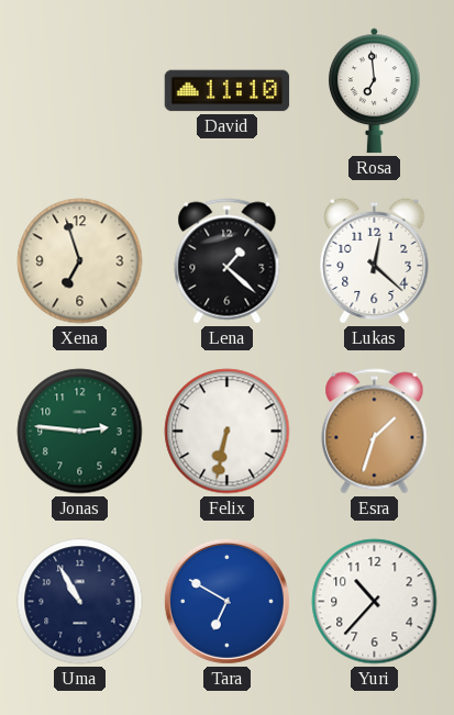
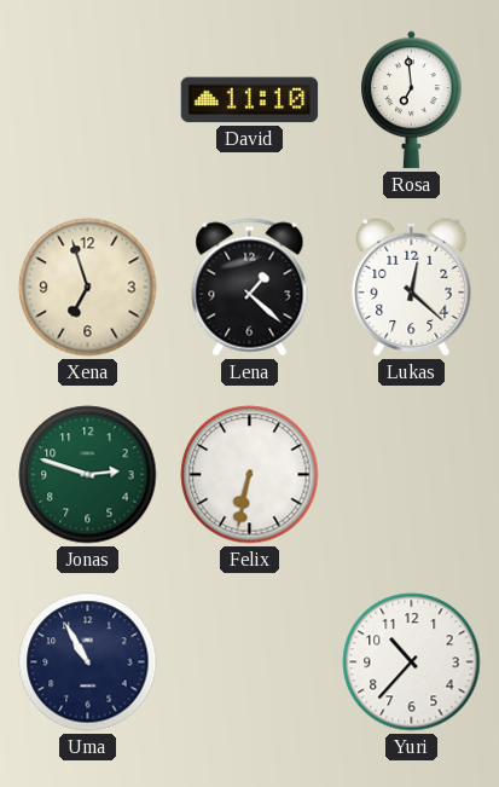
Jonas: 2:46 -> 2:48 (88, 475)
Esra: 1:33 -> none (375, 432)
Tara: 6:50 -> none (226, 601)
